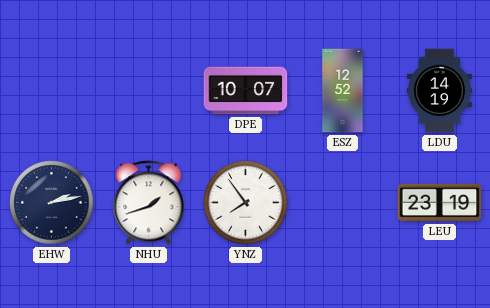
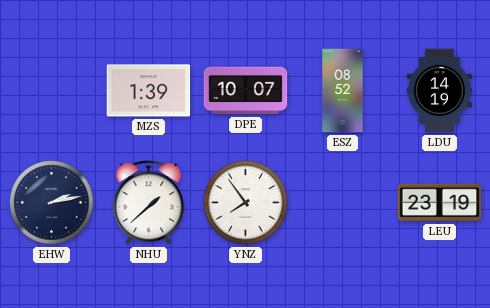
MZS: none -> 1:39 (149, 91)
ESZ: 12:52 -> 08:52 (343, 91)
NHU: 1:42 -> 1:38 (149, 203)
